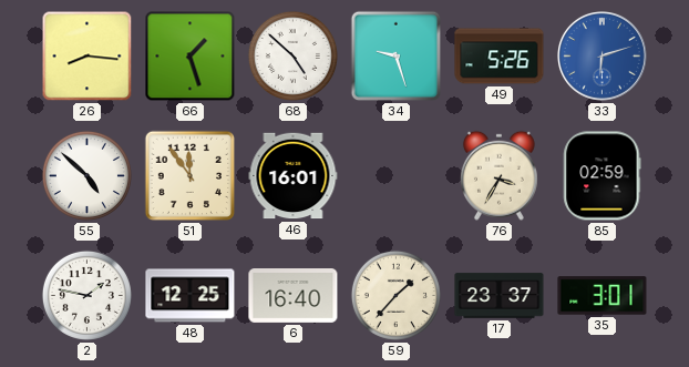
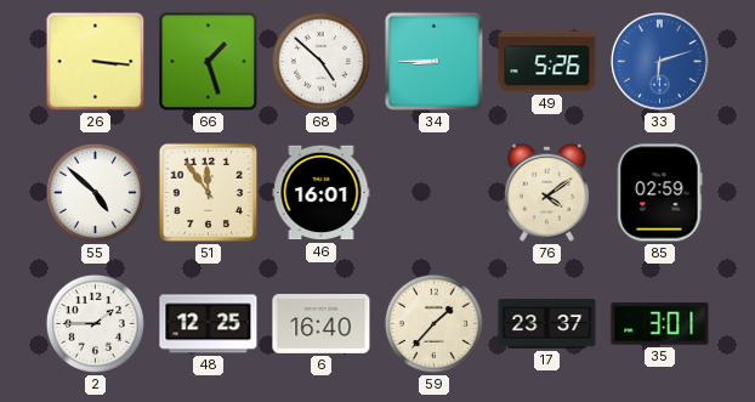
26: 8:16 -> 3:16 (96, 62)
34: 9:27 -> 8:45 (435, 62)
76: 3:35 -> 4:09 (546, 192)
2: 1:47 -> 1:45 (95, 323)
